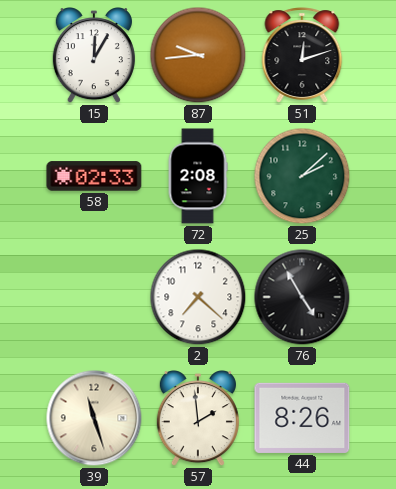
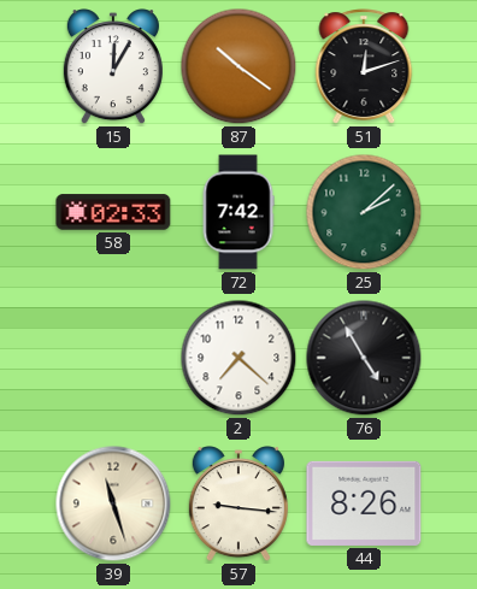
87: 9:44 -> 10:21 (238, 66)
72: 2:08 -> 7:42 (238, 212)
57: 1:59 -> 9:16 (238, 505)
